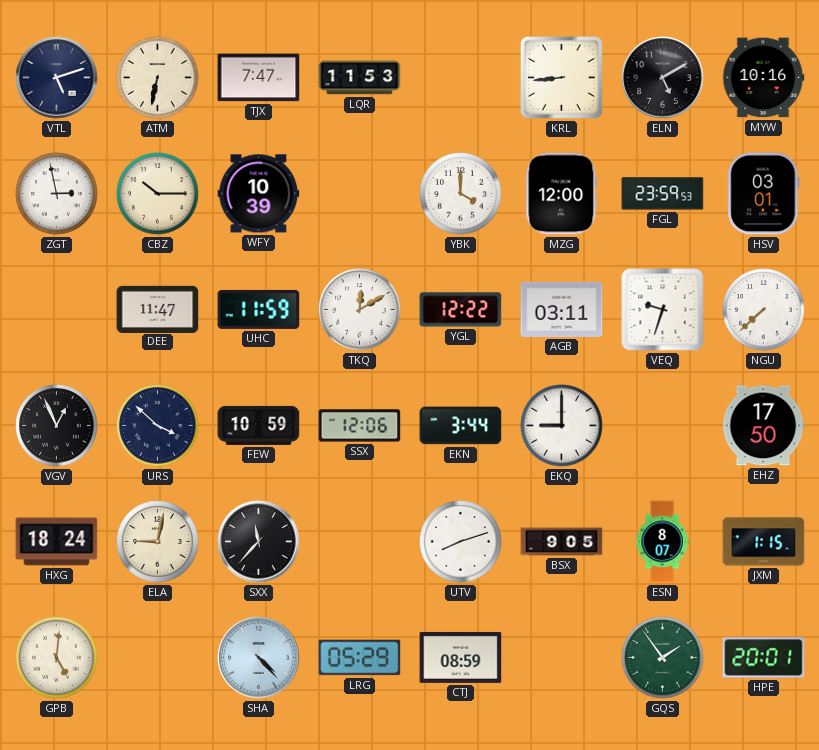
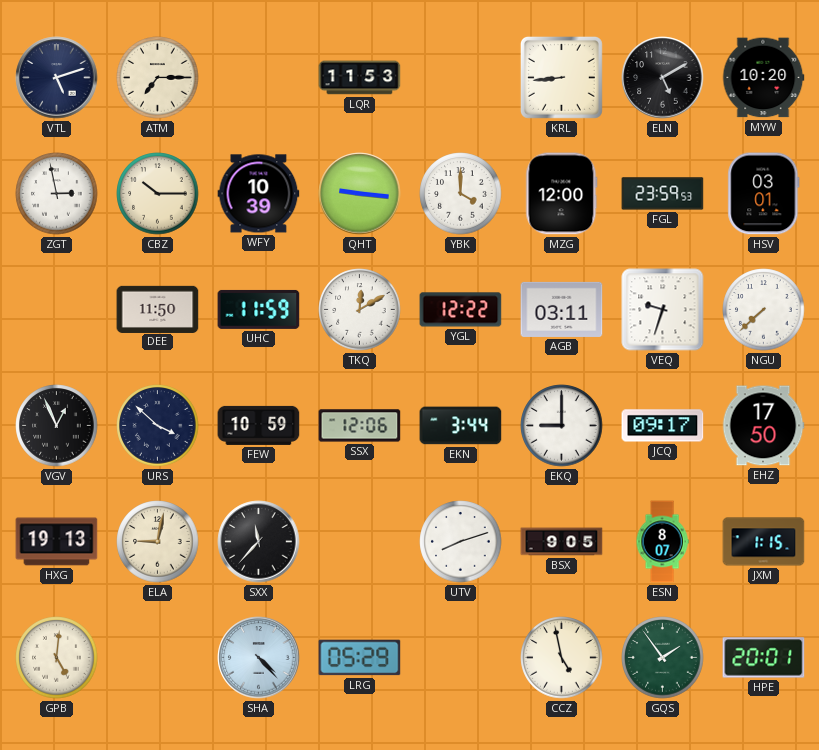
ATM: 6:32 -> 7:15 (158, 78)
TJX: 7:47 -> none (259, 78)
MYW: 10:16 -> 10:20 (763, 78)
QHT: none -> 9:16 (360, 194)
DEE: 11:47 -> 11:50 (158, 309)
JCQ: none -> 09:17 (663, 426)
HXG: 18:24 -> 19:13 (57, 542)
CTJ: 08:59 -> none (461, 657)
CCZ: none -> 4:58 (562, 658)
